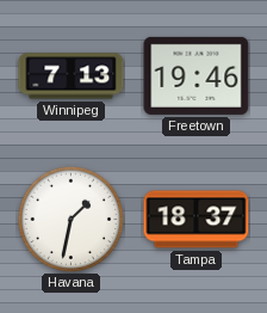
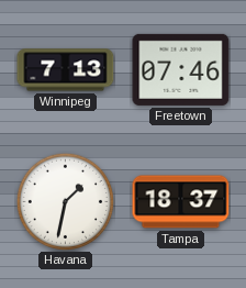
Freetown: 19:46 -> 07:46 (181, 69)
